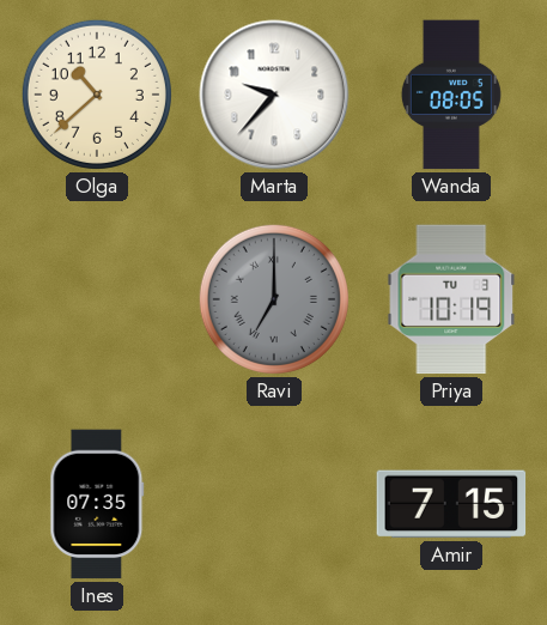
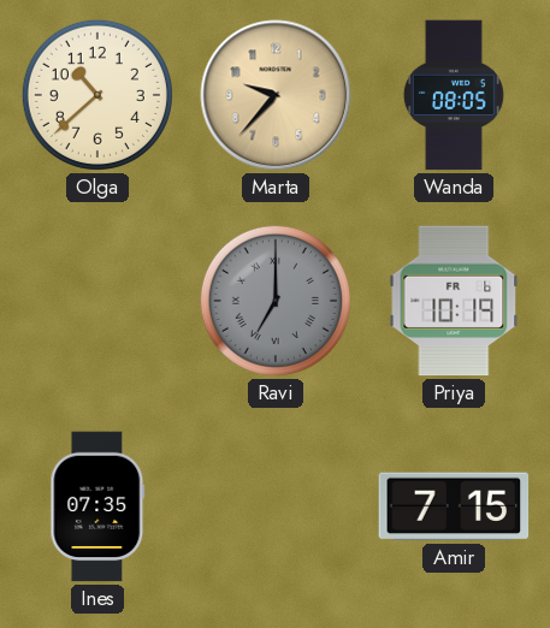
Marta dial: white -> champagne (276, 95)
Priya date: TU 3 -> FR 6 (454, 301)
